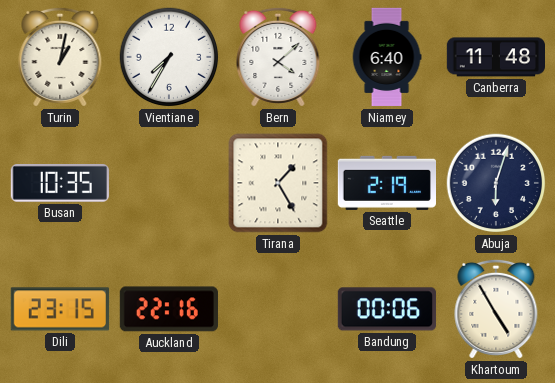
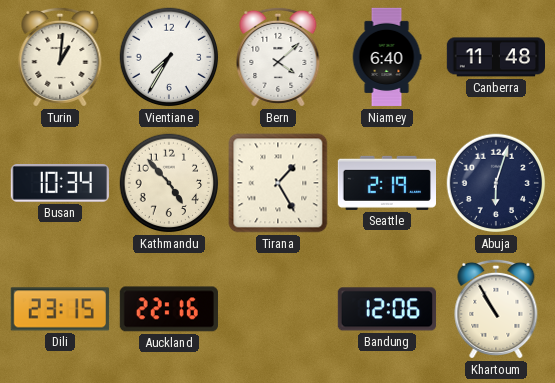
Turin: 1:02 -> 1:01 (60, 57)
Busan: 10:35 -> 10:34 (60, 184)
Kathmandu: none -> 4:53 (169, 183)
Bandung: 00:06 -> 12:06 (387, 309)
Khartoum: 4:55 -> 10:55 (496, 309)
